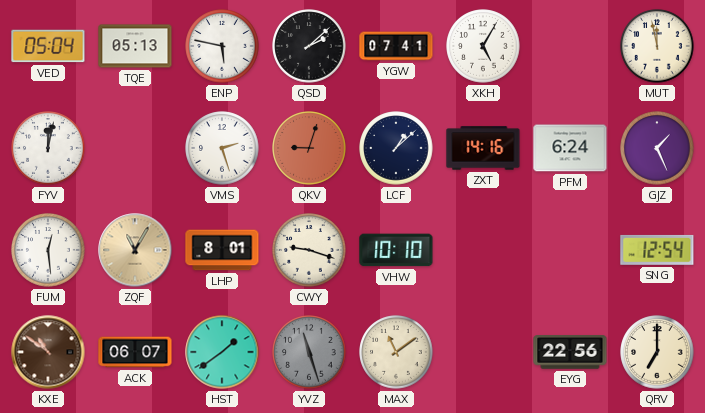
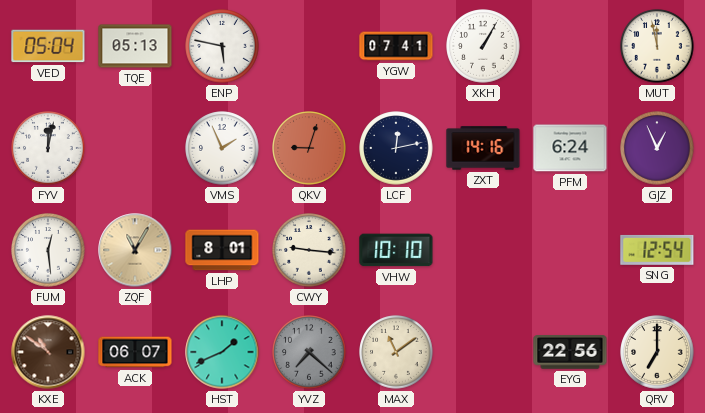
QSD: 2:08 -> none (309, 46)
XKH: 5:05 -> 1:05 (483, 46)
VMS: 2:27 -> 1:56 (222, 148)
LCF: 1:08 -> 12:13 (396, 148)
GJZ: 1:26 -> 12:56 (657, 148)
CWY: 9:18 -> 9:16 (309, 250)
HST: 1:39 -> 1:41 (222, 352)
YVZ: 11:27 -> 7:22 (309, 352)
